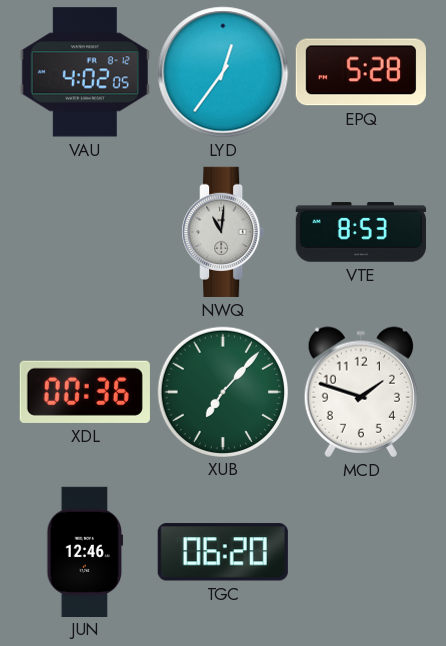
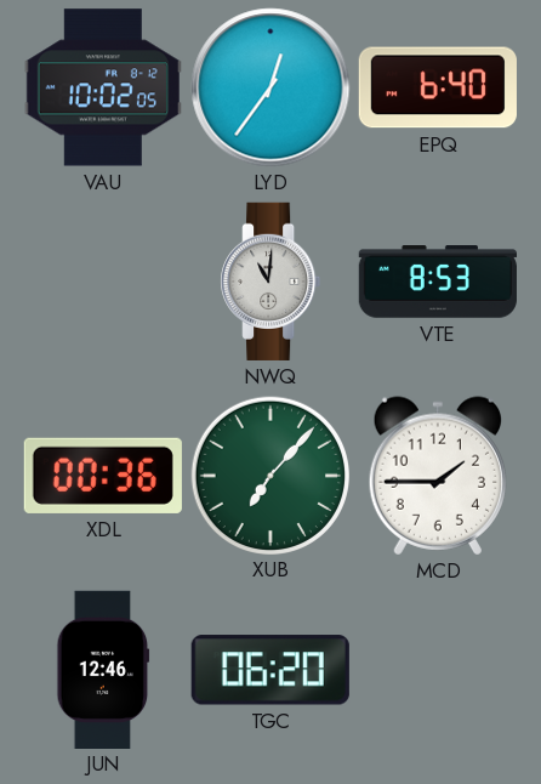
VAU: 4:02 -> 10:02 (103, 87)
EPQ: 5:28 -> 6:40 (438, 87)
MCD: 1:48 -> 1:45 (437, 476)
